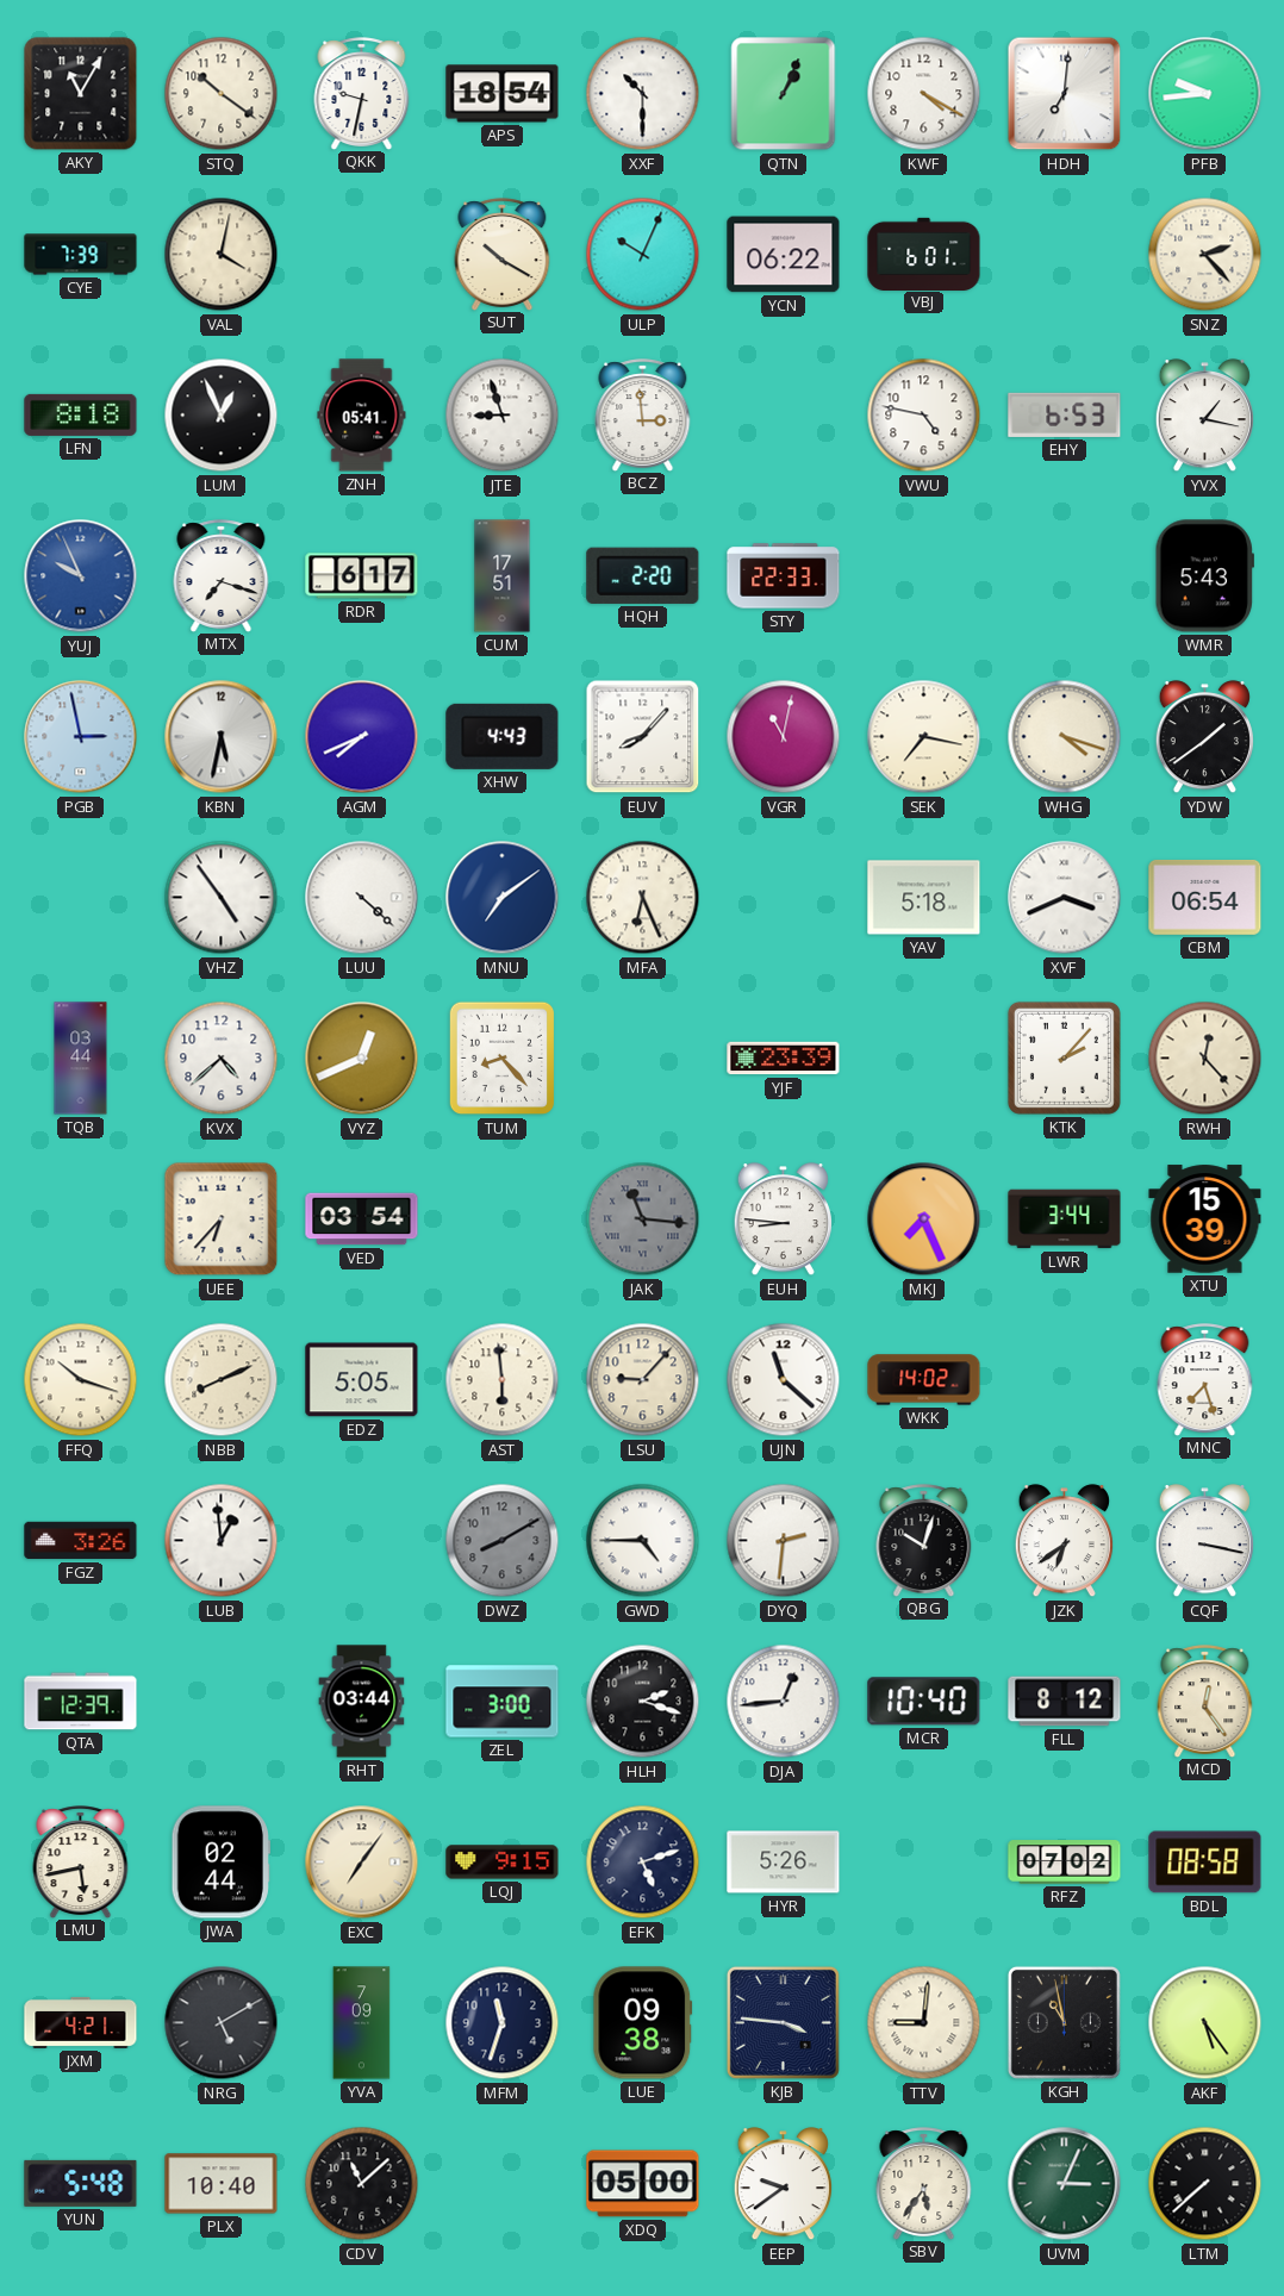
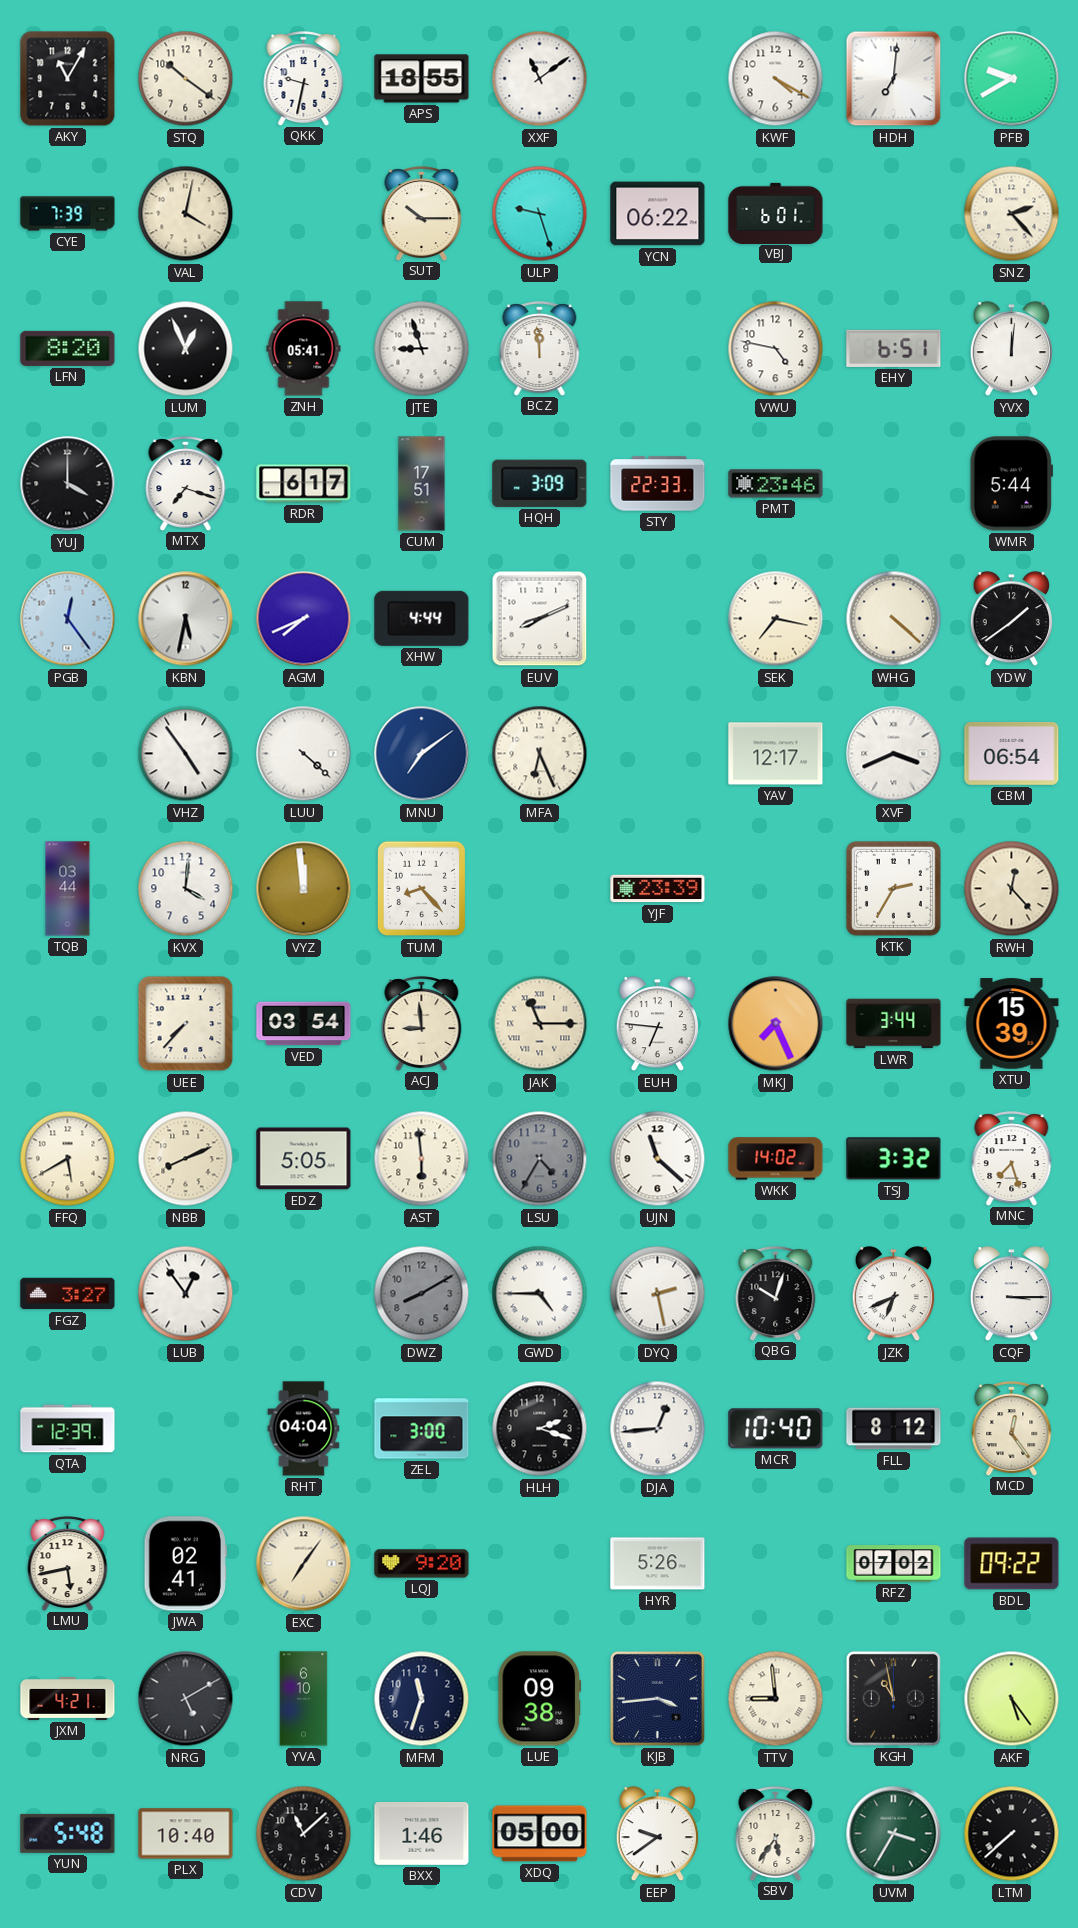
APS: 18:54 -> 18:55 (422, 79)
XXF: 10:30 -> 11:09 (540, 79)
QTN: 1:04 -> none (784, 94)
PFB: 9:44 -> 9:40 (1012, 79)
SUT: 10:20 -> 10:15 (422, 213)
ULP: 10:04 -> 9:27 (540, 214)
LFN: 8:18 -> 8:20 (68, 348)
BCZ: 2:59 -> 11:59 (540, 348)
EHY: 6:53 -> 6:51 (894, 348)
YVX: 1:17 -> 12:01 (1011, 349)
YUJ: 9:56 -> 4:00 (68, 484)
YUJ dial: blue -> black (68, 484)
HQH: 2:20 -> 3:09 (540, 483)
PMT: none -> 23:46 (776, 484)
WMR: 5:43 -> 5:44 (1011, 484)
PGB: 2:58 -> 12:24 (68, 619)
XHW: 4:43 -> 4:44 (422, 618)
EUV: 8:07 -> 8:11 (540, 619)
VGR: 11:02 -> none (784, 737)
WHG: 4:18 -> 4:22 (894, 619)
YAV: 5:18 -> 12:17 (776, 754)
KVX: 4:38 -> 4:01 (186, 889)
VYZ: 12:41 -> 11:59 (304, 889)
KTK: 2:07 -> 2:35 (893, 888)
UEE: 6:37 -> 7:37 (186, 1024)
ACJ: none -> 8:59 (422, 1023)
JAK: 11:16 -> 11:15 (540, 1024)
JAK dial: grey -> cream (540, 1024)
EUH: 8:46 -> 6:46 (657, 1024)
FFQ: 10:18 -> 5:40 (68, 1159)
LSU: 9:07 -> 4:35 (540, 1159)
LSU dial: cream -> grey (540, 1159)
TSJ: none -> 3:32 (894, 1159)
FGZ: 3:26 -> 3:27 (68, 1294)
LUB: 12:59 -> 12:54 (186, 1294)
DYQ: 2:31 -> 2:28 (658, 1294)
JZK: 6:39 -> 6:41 (893, 1294)
CQF: 3:17 -> 3:15 (1011, 1294)
RHT: 03:44 -> 04:04 (304, 1429)
JWA: 02:44 -> 02:41 (185, 1564)
LQJ: 9:15 -> 9:20 (422, 1564)
EFK: 5:12 -> none (643, 1863)
BDL: 08:58 -> 09:22 (1012, 1564)
YVA: 7:09 -> 6:10 (304, 1699)
KJB: 3:46 -> 3:44 (657, 1698)
TTV: 9:01 -> 8:59 (776, 1699)
BXX: none -> 1:46 (422, 1833)
UVM: 3:04 -> 3:35 (894, 1834)
